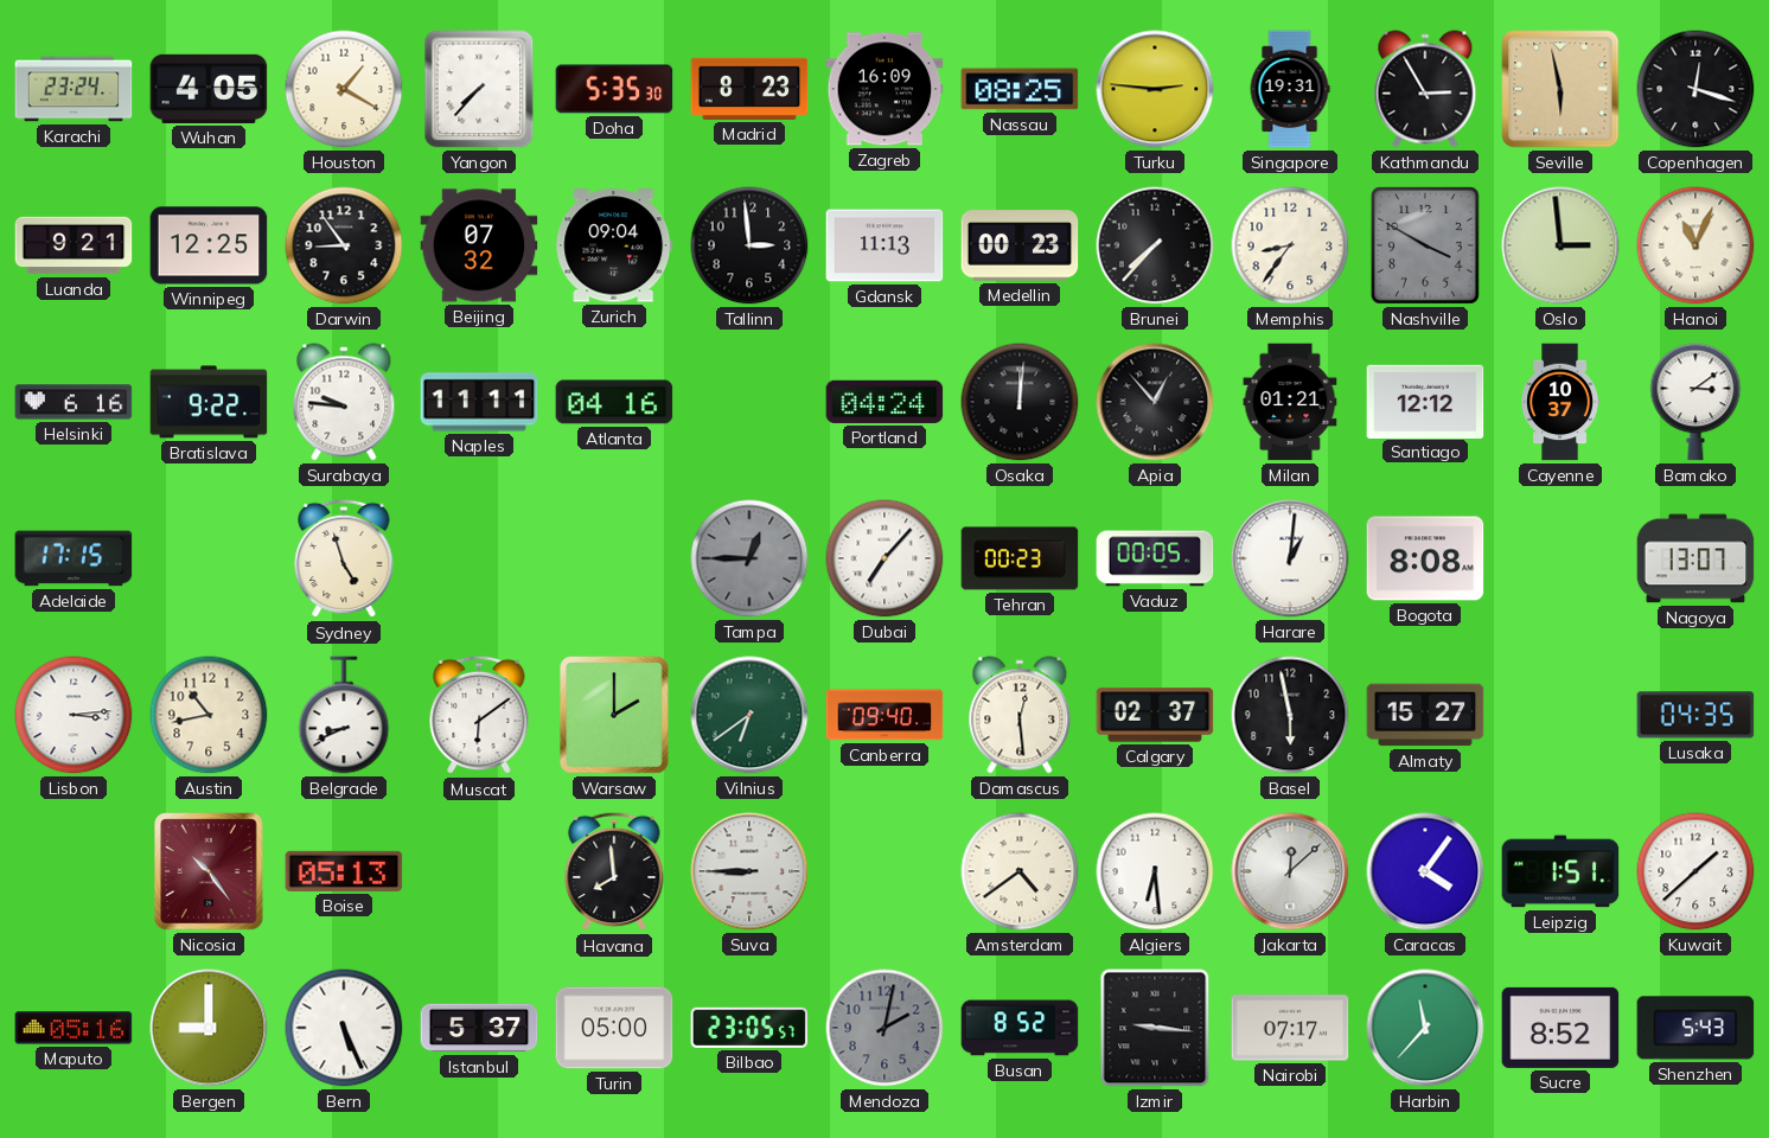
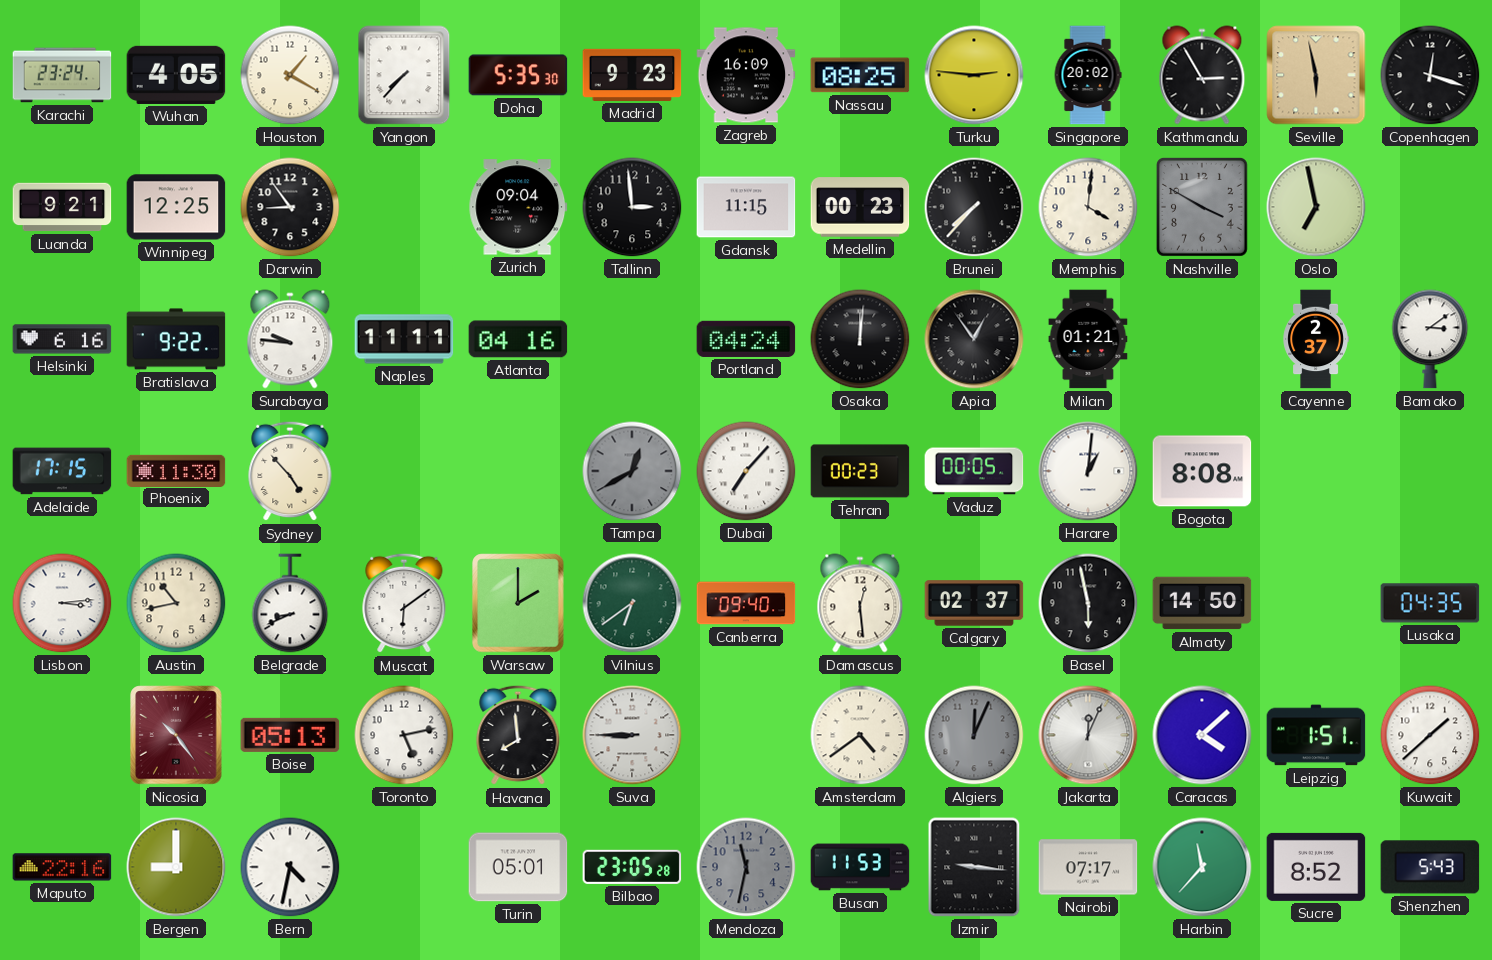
Madrid: 8:23 -> 9:23 (632, 75)
Singapore: 19:31 -> 20:02 (1088, 75)
Beijing: 07:32 -> none (479, 245)
Gdansk: 11:13 -> 11:15 (746, 207)
Memphis: 8:36 -> 4:01 (1088, 207)
Oslo: 2:59 -> 6:58 (1316, 207)
Hanoi: 11:04 -> none (1695, 245)
Apia: 12:53 -> 12:54 (974, 339)
Santiago: 12:12 -> none (1425, 401)
Cayenne: 10:37 -> 2:37 (1316, 339)
Phoenix: none -> 11:30 (176, 470)
Sydney: 4:57 -> 4:53 (290, 471)
Tampa: 12:45 -> 12:40 (632, 471)
Nagoya: 13:07 -> none (1695, 558)
Almaty: 15:27 -> 14:50 (1202, 603)
Toronto: none -> 5:13 (404, 735)
Algiers: 6:29 -> 12:04 (974, 735)
Algiers dial: white -> grey (974, 735)
Jakarta: 12:08 -> 12:04 (1088, 735)
Caracas: 4:06 -> 4:08 (1202, 735)
Maputo: 05:16 -> 22:16 (62, 867)
Bern: 5:26 -> 4:32 (290, 867)
Istanbul: 5:37 -> none (479, 1028)
Turin: 05:00 -> 05:01 (518, 867)
Bilbao: 23:05:57 -> 23:05:28 (632, 867)
Mendoza: 2:02 -> 11:32 (746, 867)
Busan: 8:52 -> 11:53 (860, 867)
